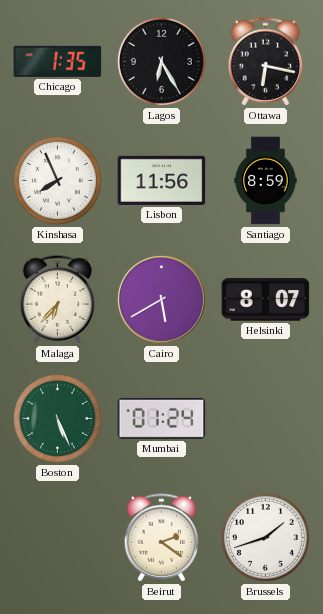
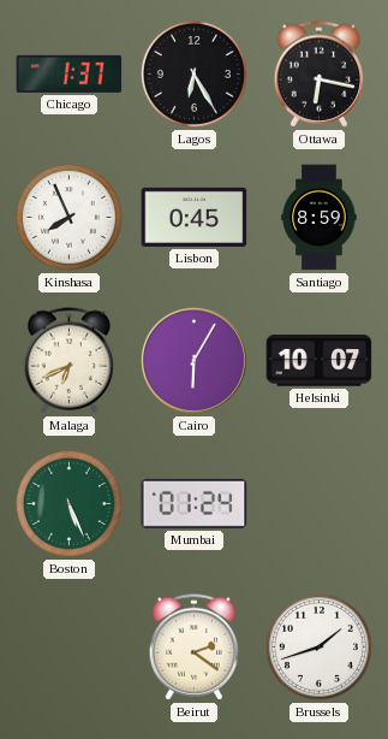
Chicago: 1:35 -> 1:37 (70, 73)
Lisbon: 11:56 -> 0:45 (195, 217)
Malaga: 6:37 -> 6:41 (70, 361)
Cairo: 5:40 -> 6:05 (193, 360)
Helsinki: 8:07 -> 10:07 (320, 361)
